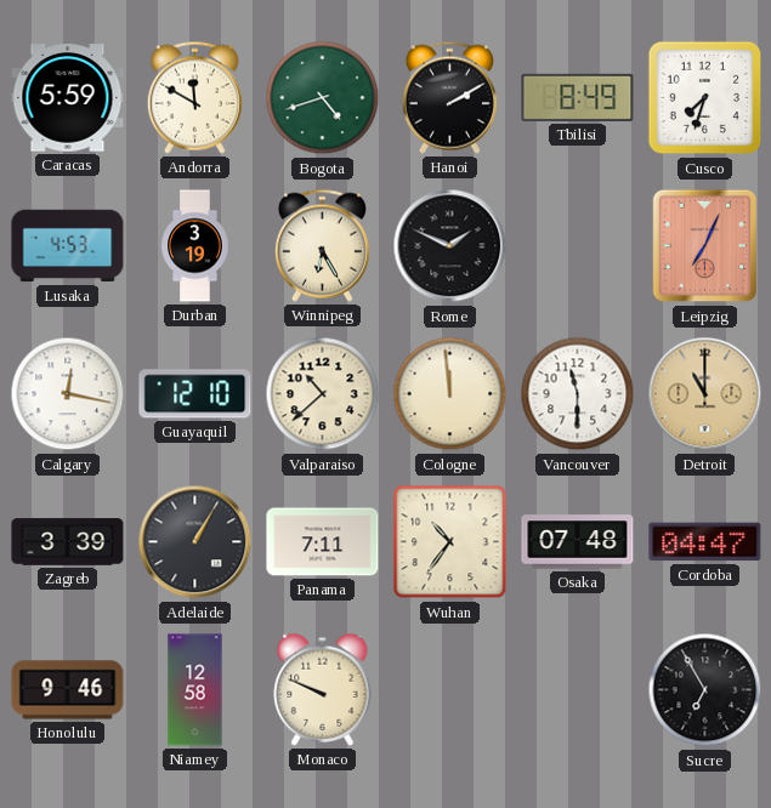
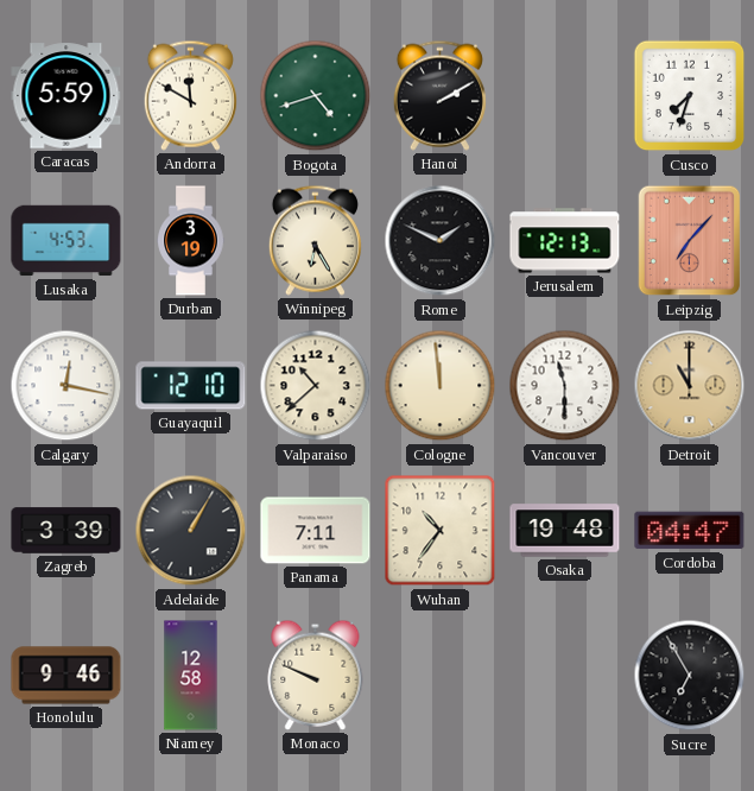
Tbilisi: 8:49 -> none (578, 97)
Jerusalem: none -> 12:13 (565, 241)
Leipzig: 7:04 -> 7:07 (690, 241)
Osaka: 07:48 -> 19:48 (565, 531)
